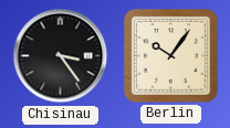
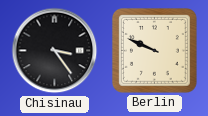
Berlin: 10:06 -> 9:49 (155, 51)
